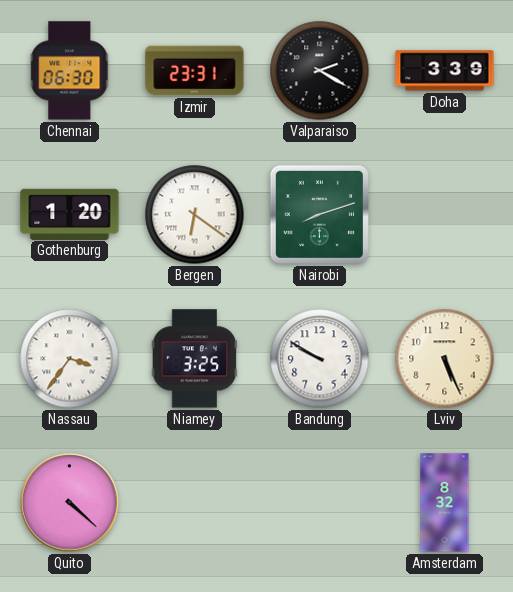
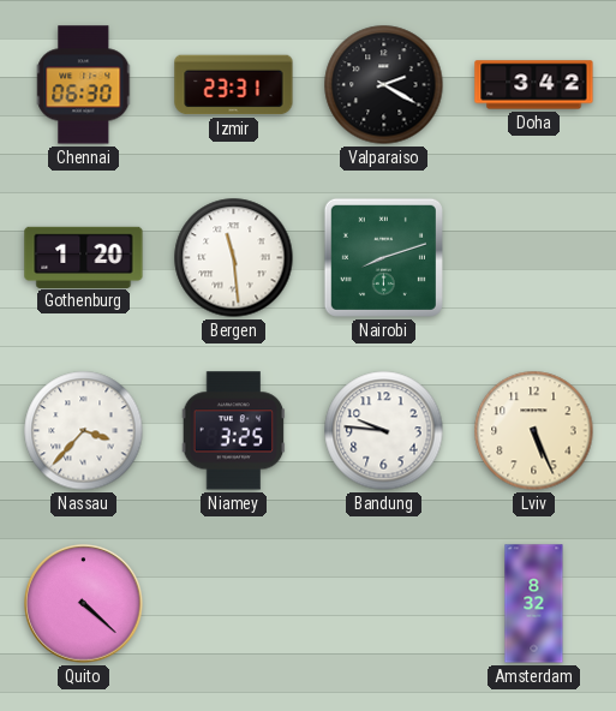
Doha: 3:39 -> 3:42 (534, 85)
Bergen: 6:21 -> 11:29 (234, 258)
Nassau: 3:36 -> 3:37 (84, 431)
Bandung: 9:50 -> 9:46 (384, 431)
